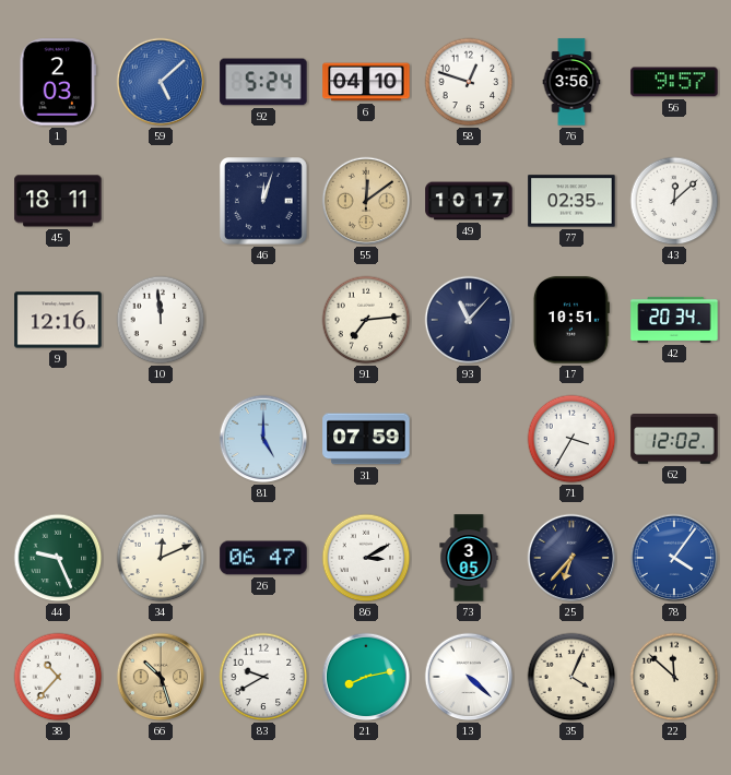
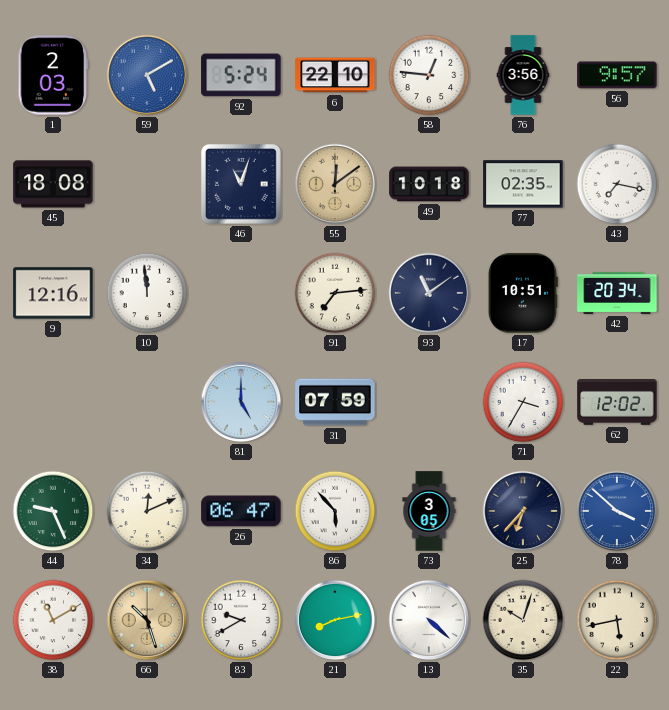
59: 5:08 -> 5:10 (147, 75)
6: 04:10 -> 22:10 (335, 75)
58: 12:48 -> 12:46 (429, 75)
45: 18:11 -> 18:08 (53, 184)
46: 12:03 -> 11:03 (242, 185)
49: 10:17 -> 10:18 (429, 184)
43: 12:08 -> 7:17 (617, 184)
93: 11:07 -> 11:09 (429, 293)
86: 3:10 -> 5:53 (335, 511)
78: 4:06 -> 3:52 (617, 511)
38: 10:37 -> 11:10 (53, 620)
35: 4:04 -> 10:03 (523, 620)
22: 11:52 -> 5:43 (617, 620)
